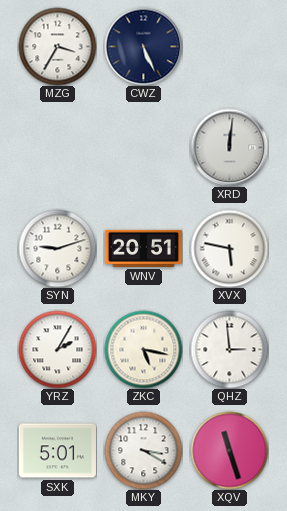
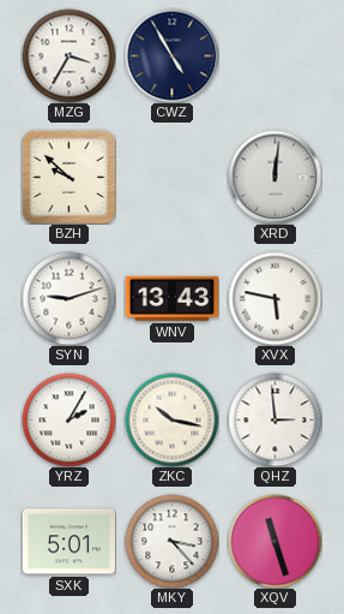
CWZ: 5:26 -> 4:55 (171, 55)
BZH: none -> 9:52 (68, 177)
WNV: 20:51 -> 13:43 (171, 298)
ZKC: 5:17 -> 10:17 (171, 419)
MKY: 3:20 -> 3:23 (171, 541)
